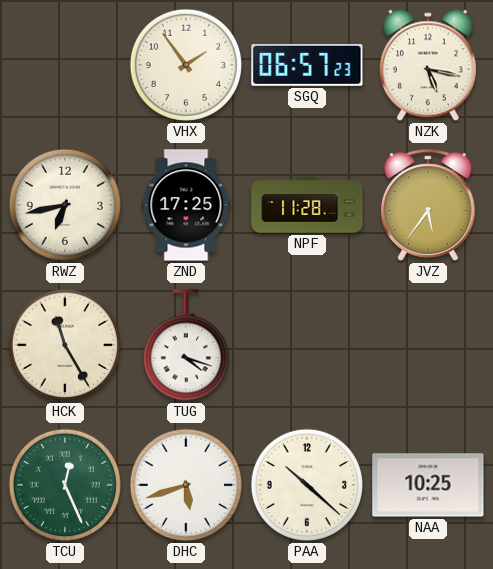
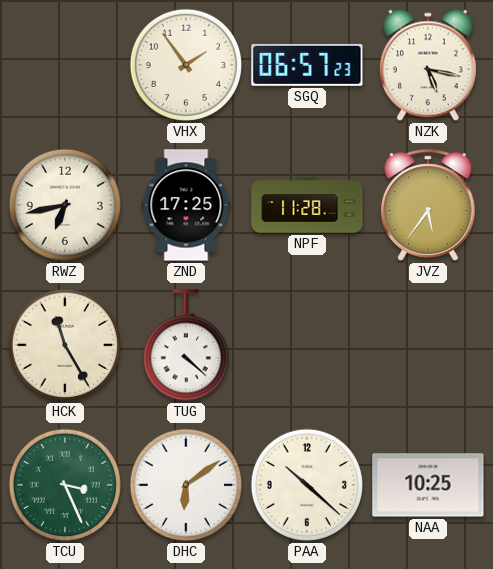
TUG: 4:18 -> 4:22 (186, 346)
TCU: 12:26 -> 3:26 (65, 485)
DHC: 5:42 -> 6:09 (186, 485)
